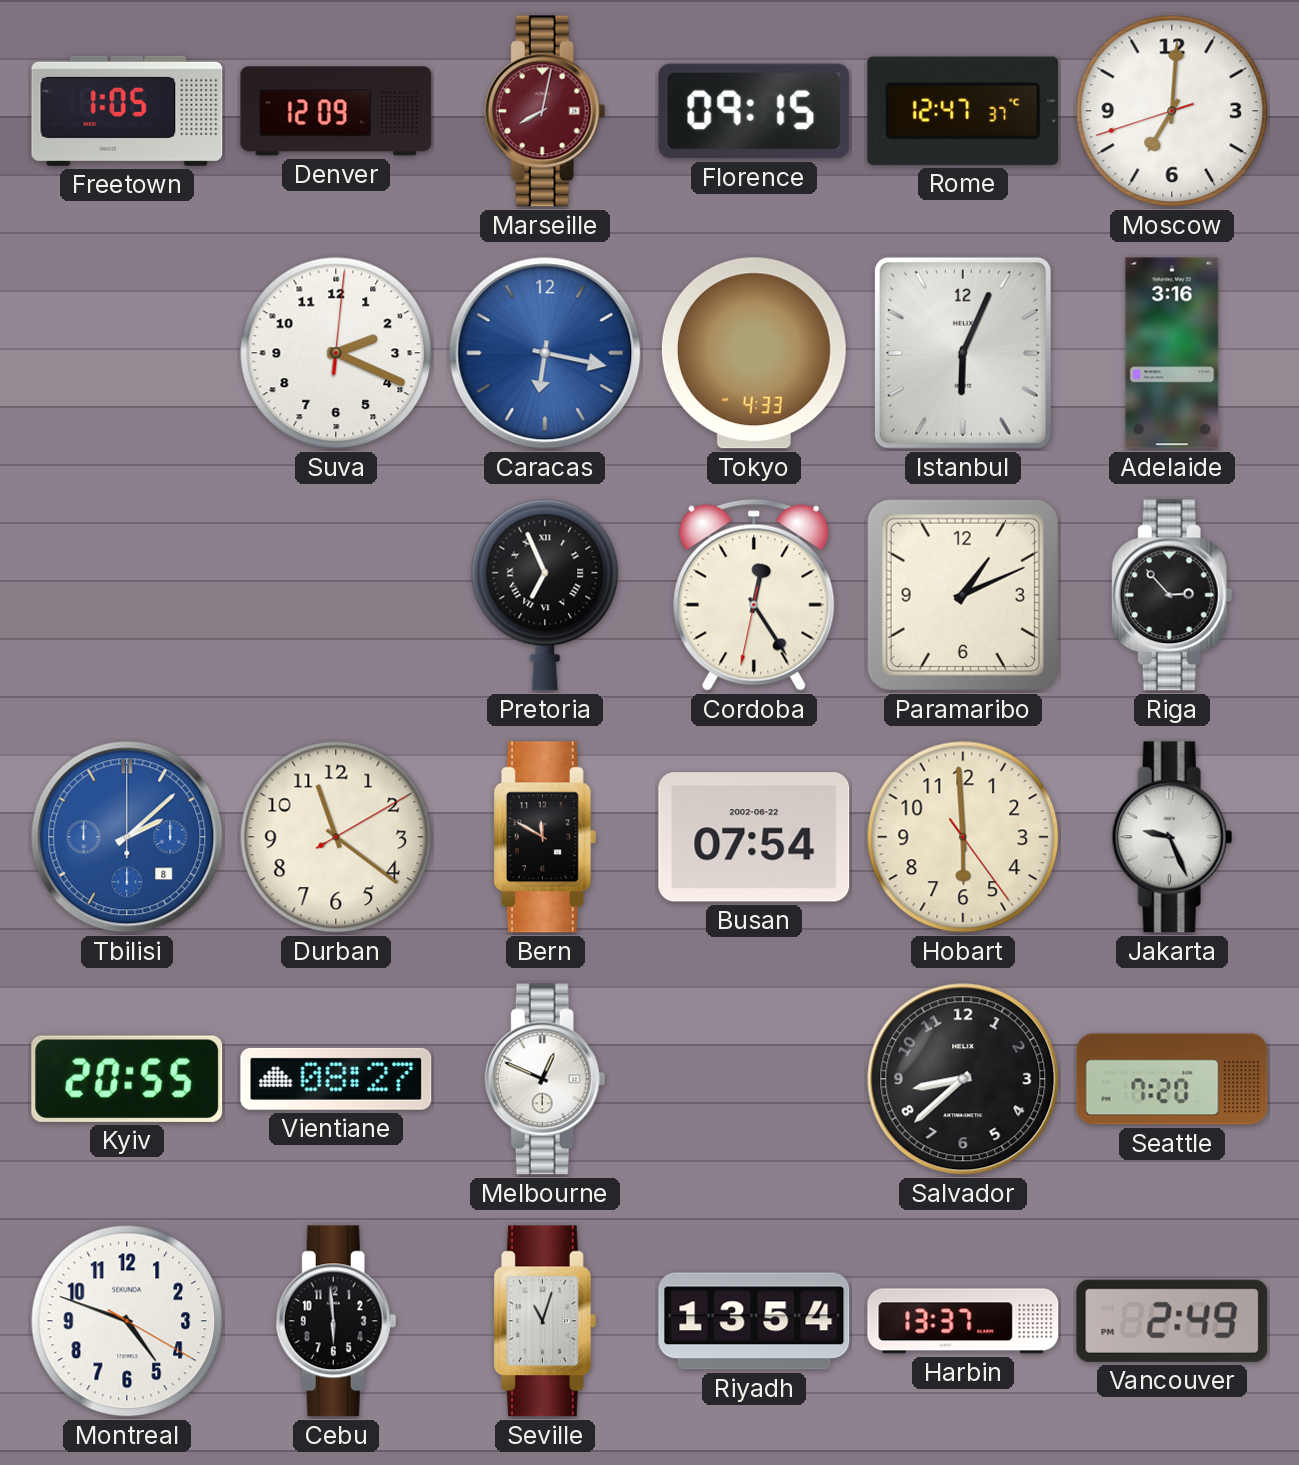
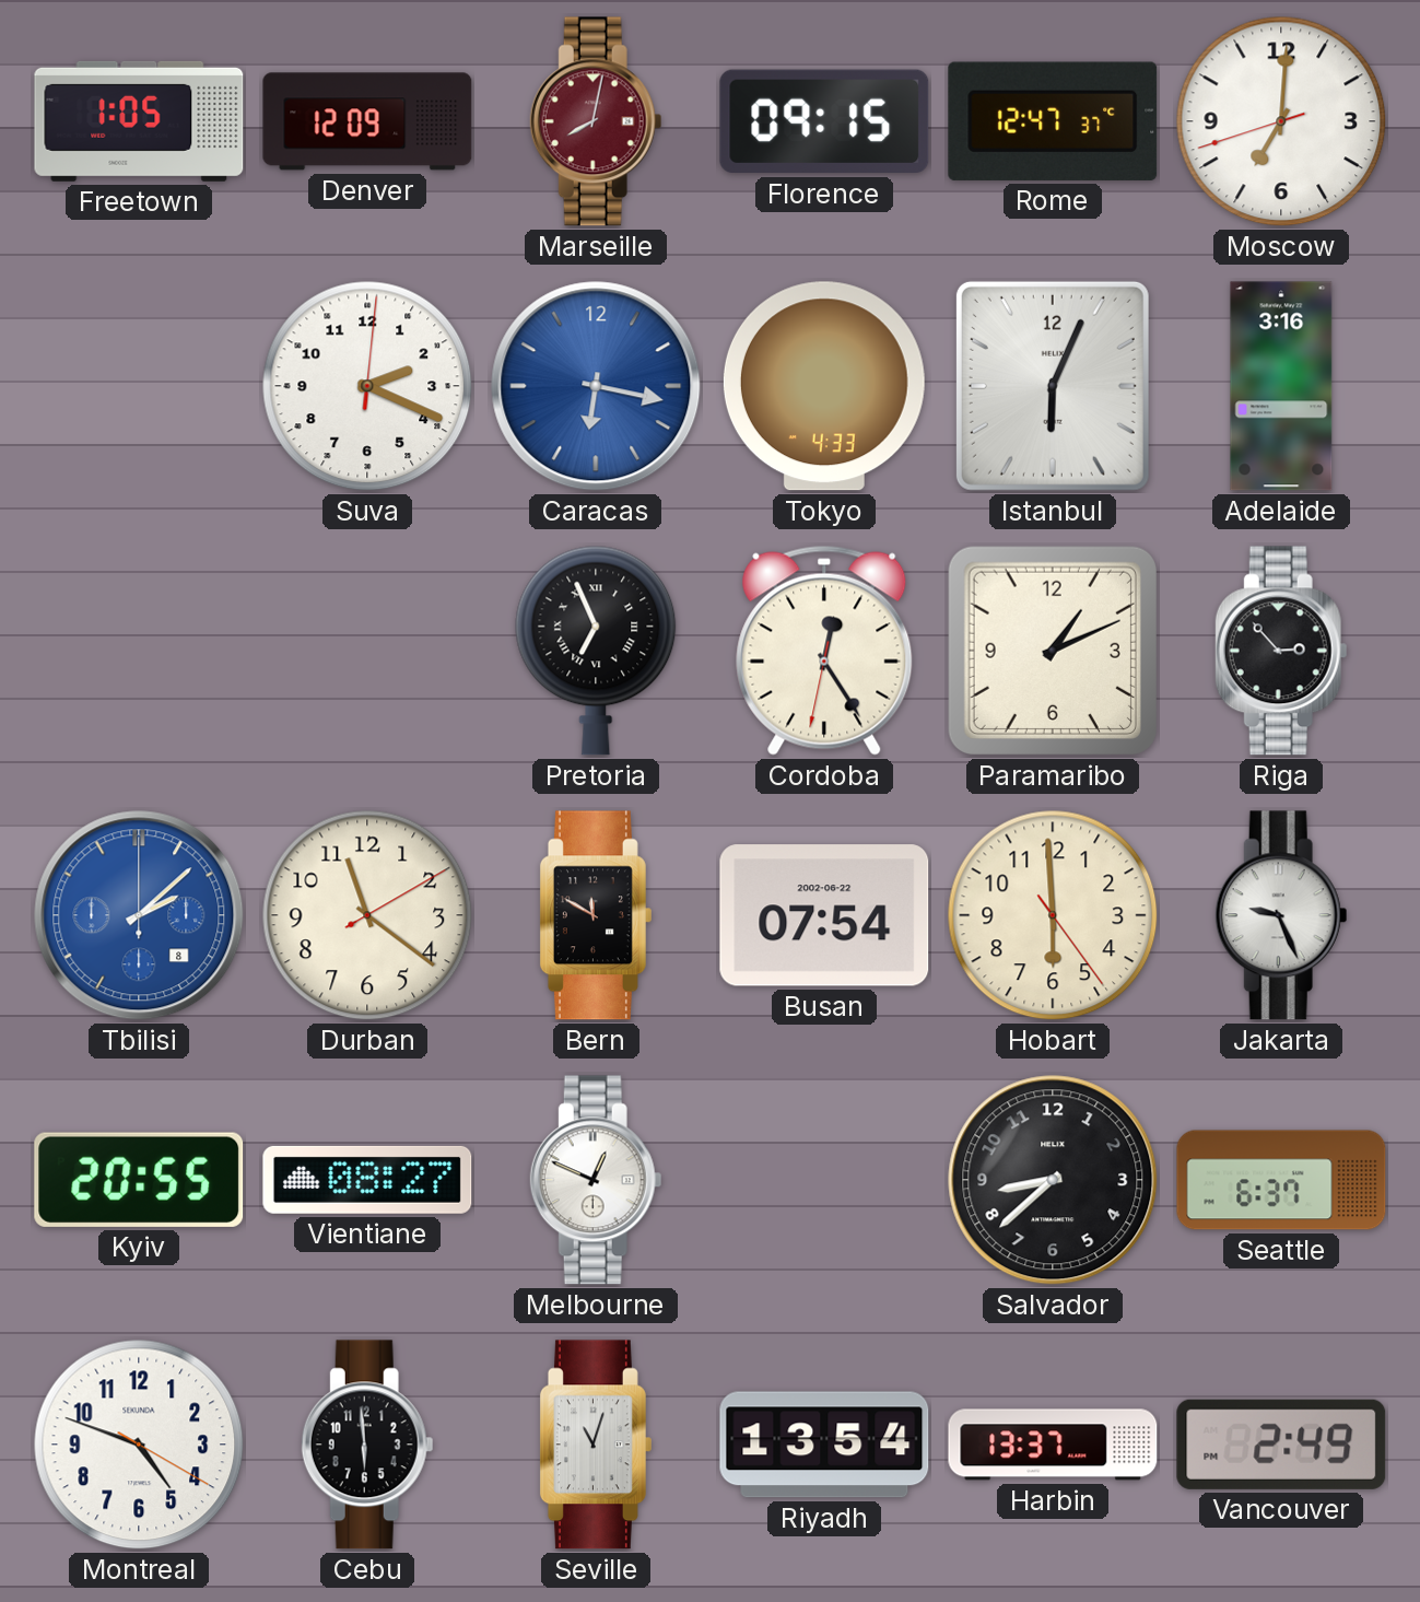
Seattle: 7:20 -> 6:37 (1281, 1180)
